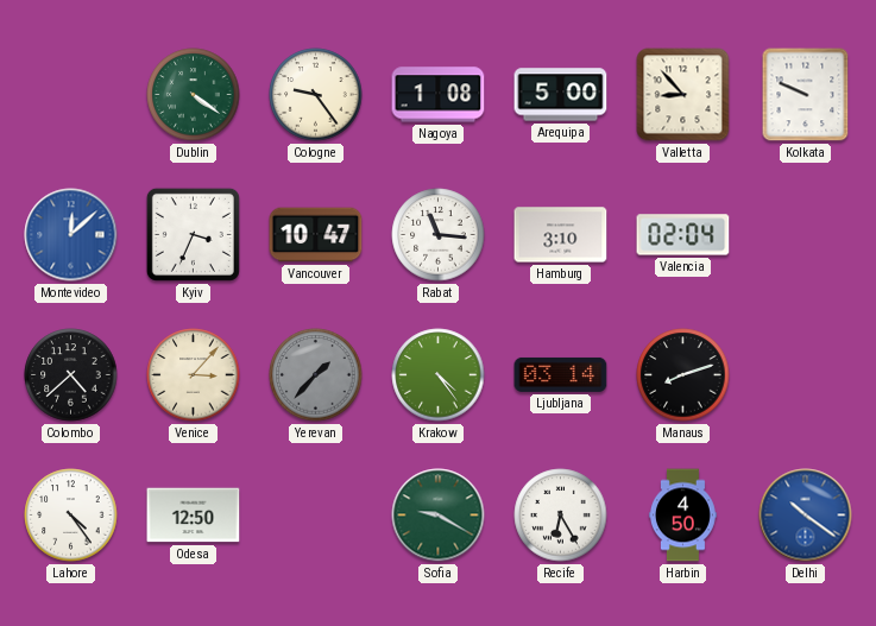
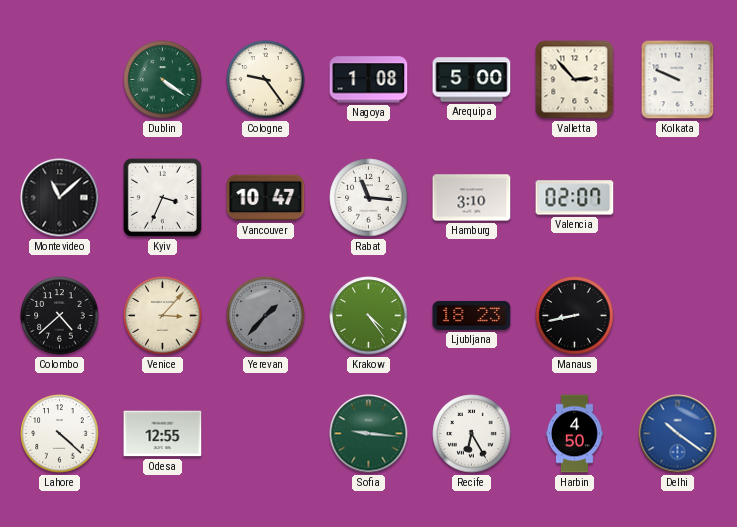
Valletta: 8:53 -> 2:53 (575, 80)
Montevideo: 12:08 -> 11:08 (60, 198)
Montevideo dial: blue -> black (60, 198)
Valencia: 02:04 -> 02:07 (575, 198)
Ljubljana: 03:14 -> 18:23 (472, 315)
Manaus: 8:12 -> 8:43 (575, 316)
Lahore: 4:24 -> 4:22 (60, 434)
Odesa: 12:50 -> 12:55 (163, 434)
Sofia: 9:20 -> 9:16 (369, 434)
